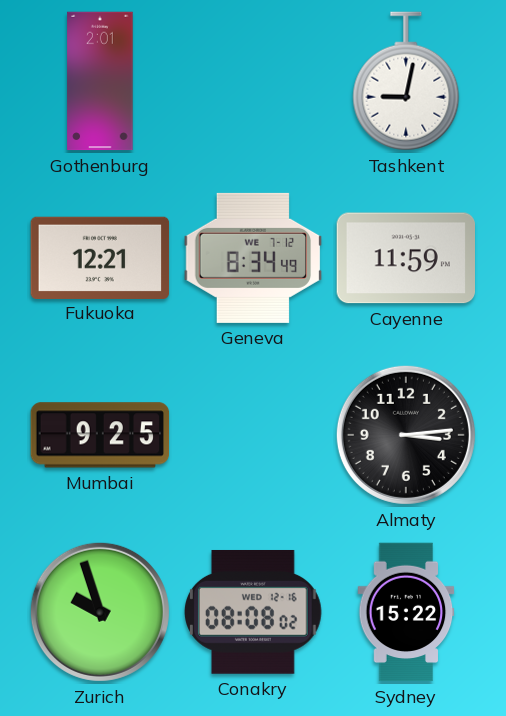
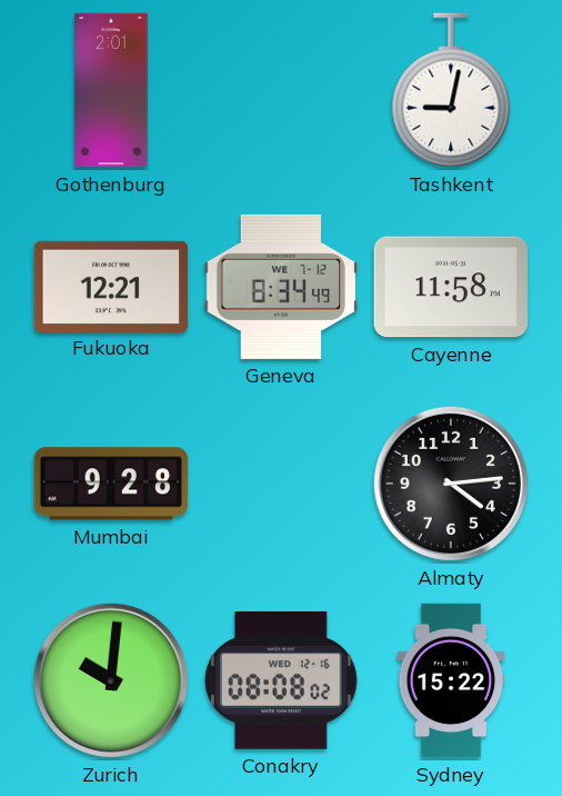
Cayenne: 11:59 -> 11:58 (450, 287)
Mumbai: 9:25 -> 9:28 (111, 484)
Almaty: 3:14 -> 4:14 (451, 484)
Zurich: 9:57 -> 10:01 (111, 680)
